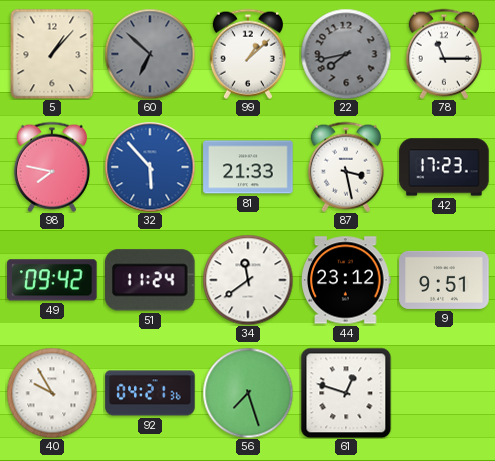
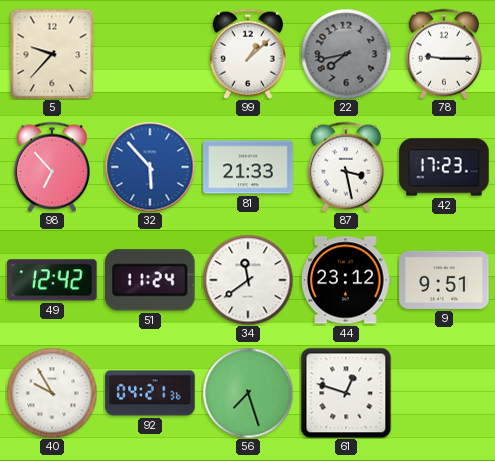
5: 1:07 -> 9:37 (52, 54)
60: 6:52 -> none (150, 54)
78: 11:15 -> 9:15 (444, 54)
98: 7:47 -> 6:53 (52, 167)
49: 09:42 -> 12:42 (52, 280)
